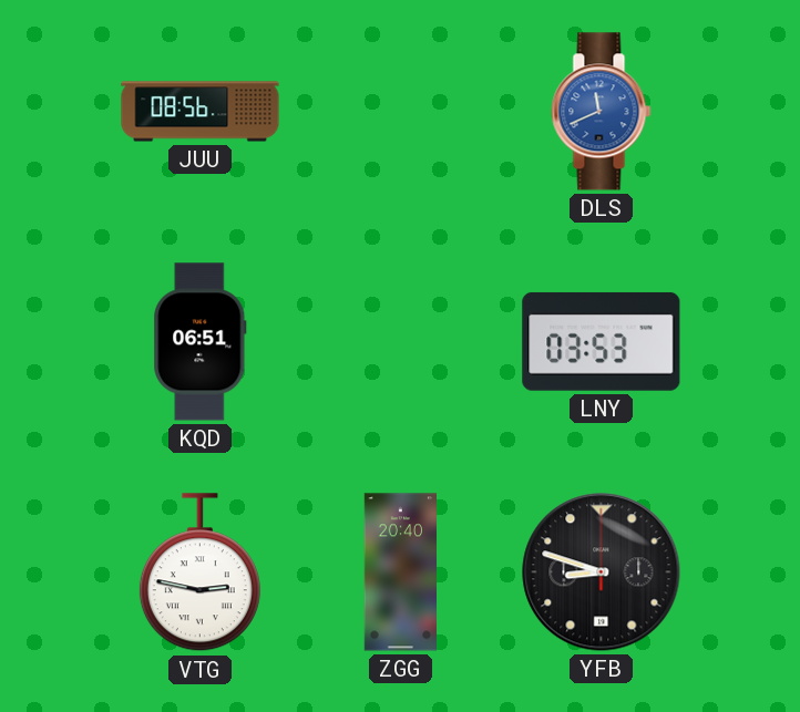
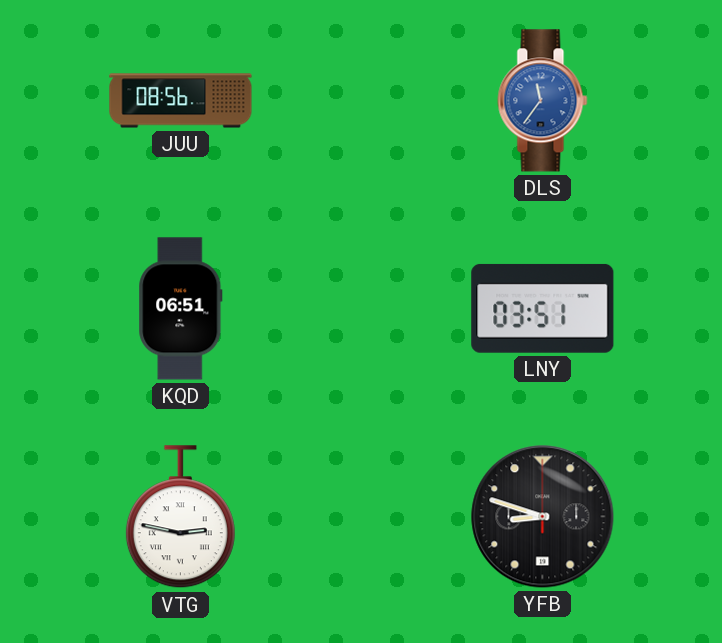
DLS: 11:41 -> 11:36 (543, 101)
LNY: 03:53 -> 03:51 (543, 308)
ZGG: 20:40 -> none (400, 572)
